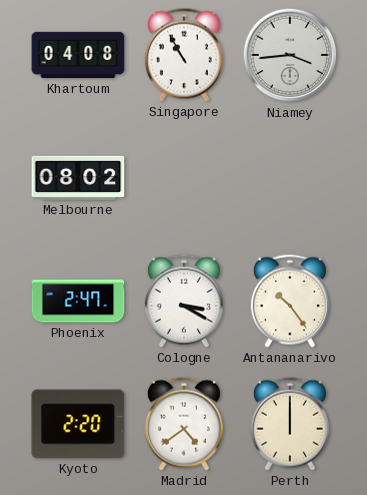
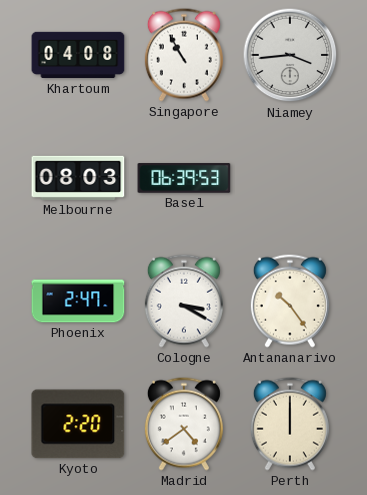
Melbourne: 08:02 -> 08:03 (78, 178)
Basel: none -> 06:39 (184, 178)
